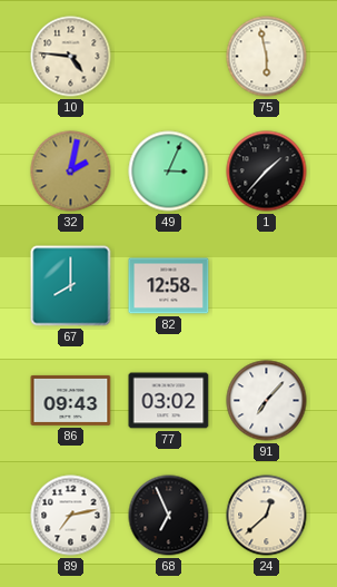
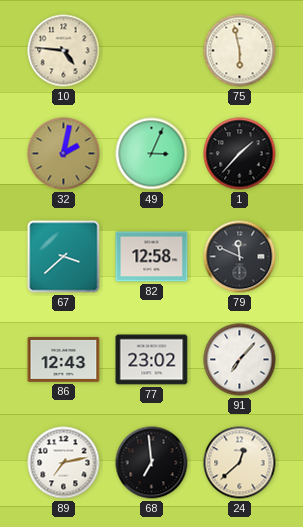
67: 8:00 -> 3:38 (64, 257)
79: none -> 11:49 (240, 257)
86: 09:43 -> 12:43 (64, 359)
77: 03:02 -> 23:02 (152, 360)
68: 6:56 -> 6:59 (152, 463)
